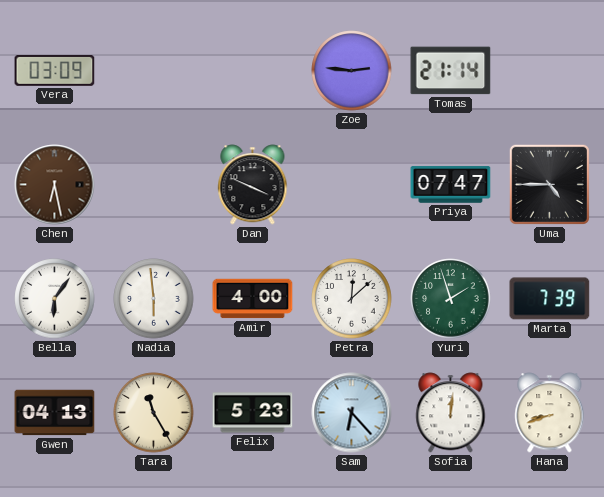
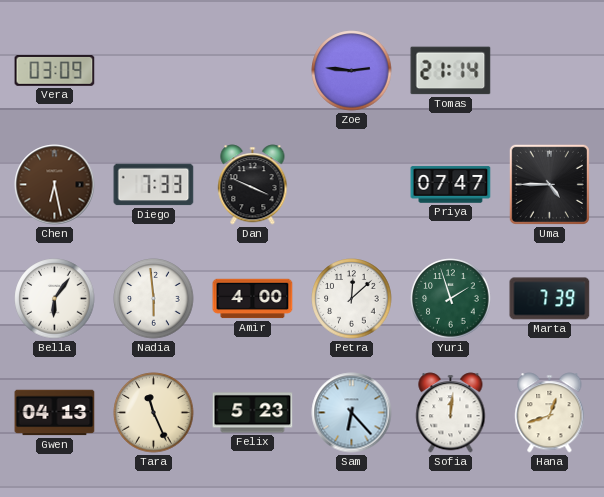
Diego: none -> 7:33 (154, 185)
Tara: 11:25 -> 11:26 (154, 413)
Hana: 8:42 -> 12:42 (550, 413)
